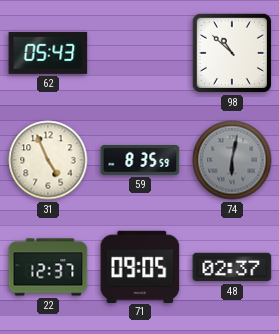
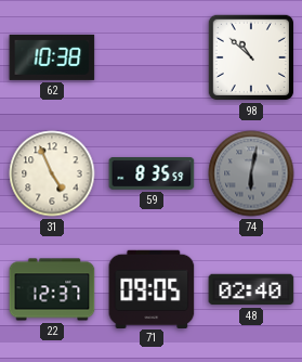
62: 05:43 -> 10:38 (52, 57)
48: 02:37 -> 02:40 (251, 289)
